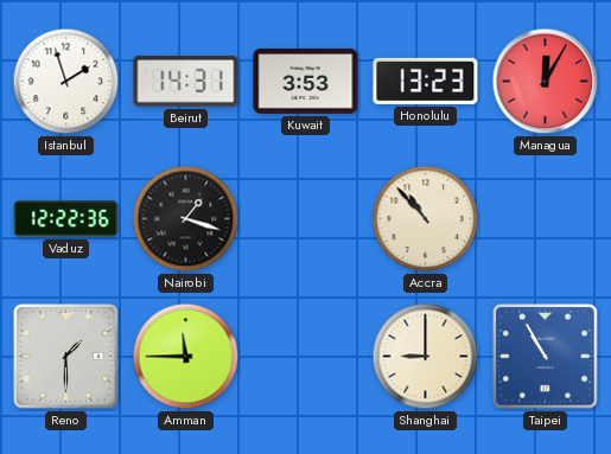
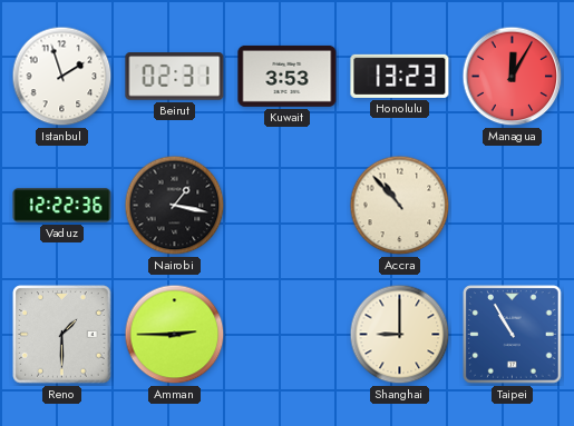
Beirut: 14:31 -> 02:31 (175, 77)
Nairobi: 1:18 -> 1:17 (175, 206)
Amman: 11:45 -> 2:45 (175, 335)
